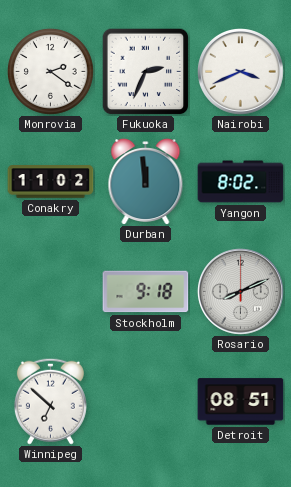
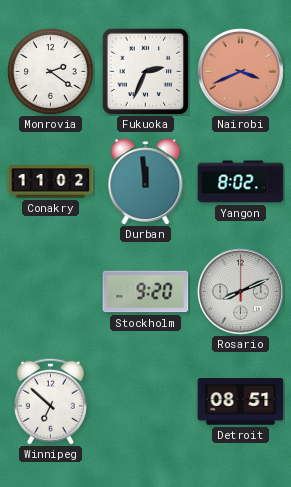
Nairobi dial: white -> salmon (241, 72)
Stockholm: 9:18 -> 9:20 (146, 292)
